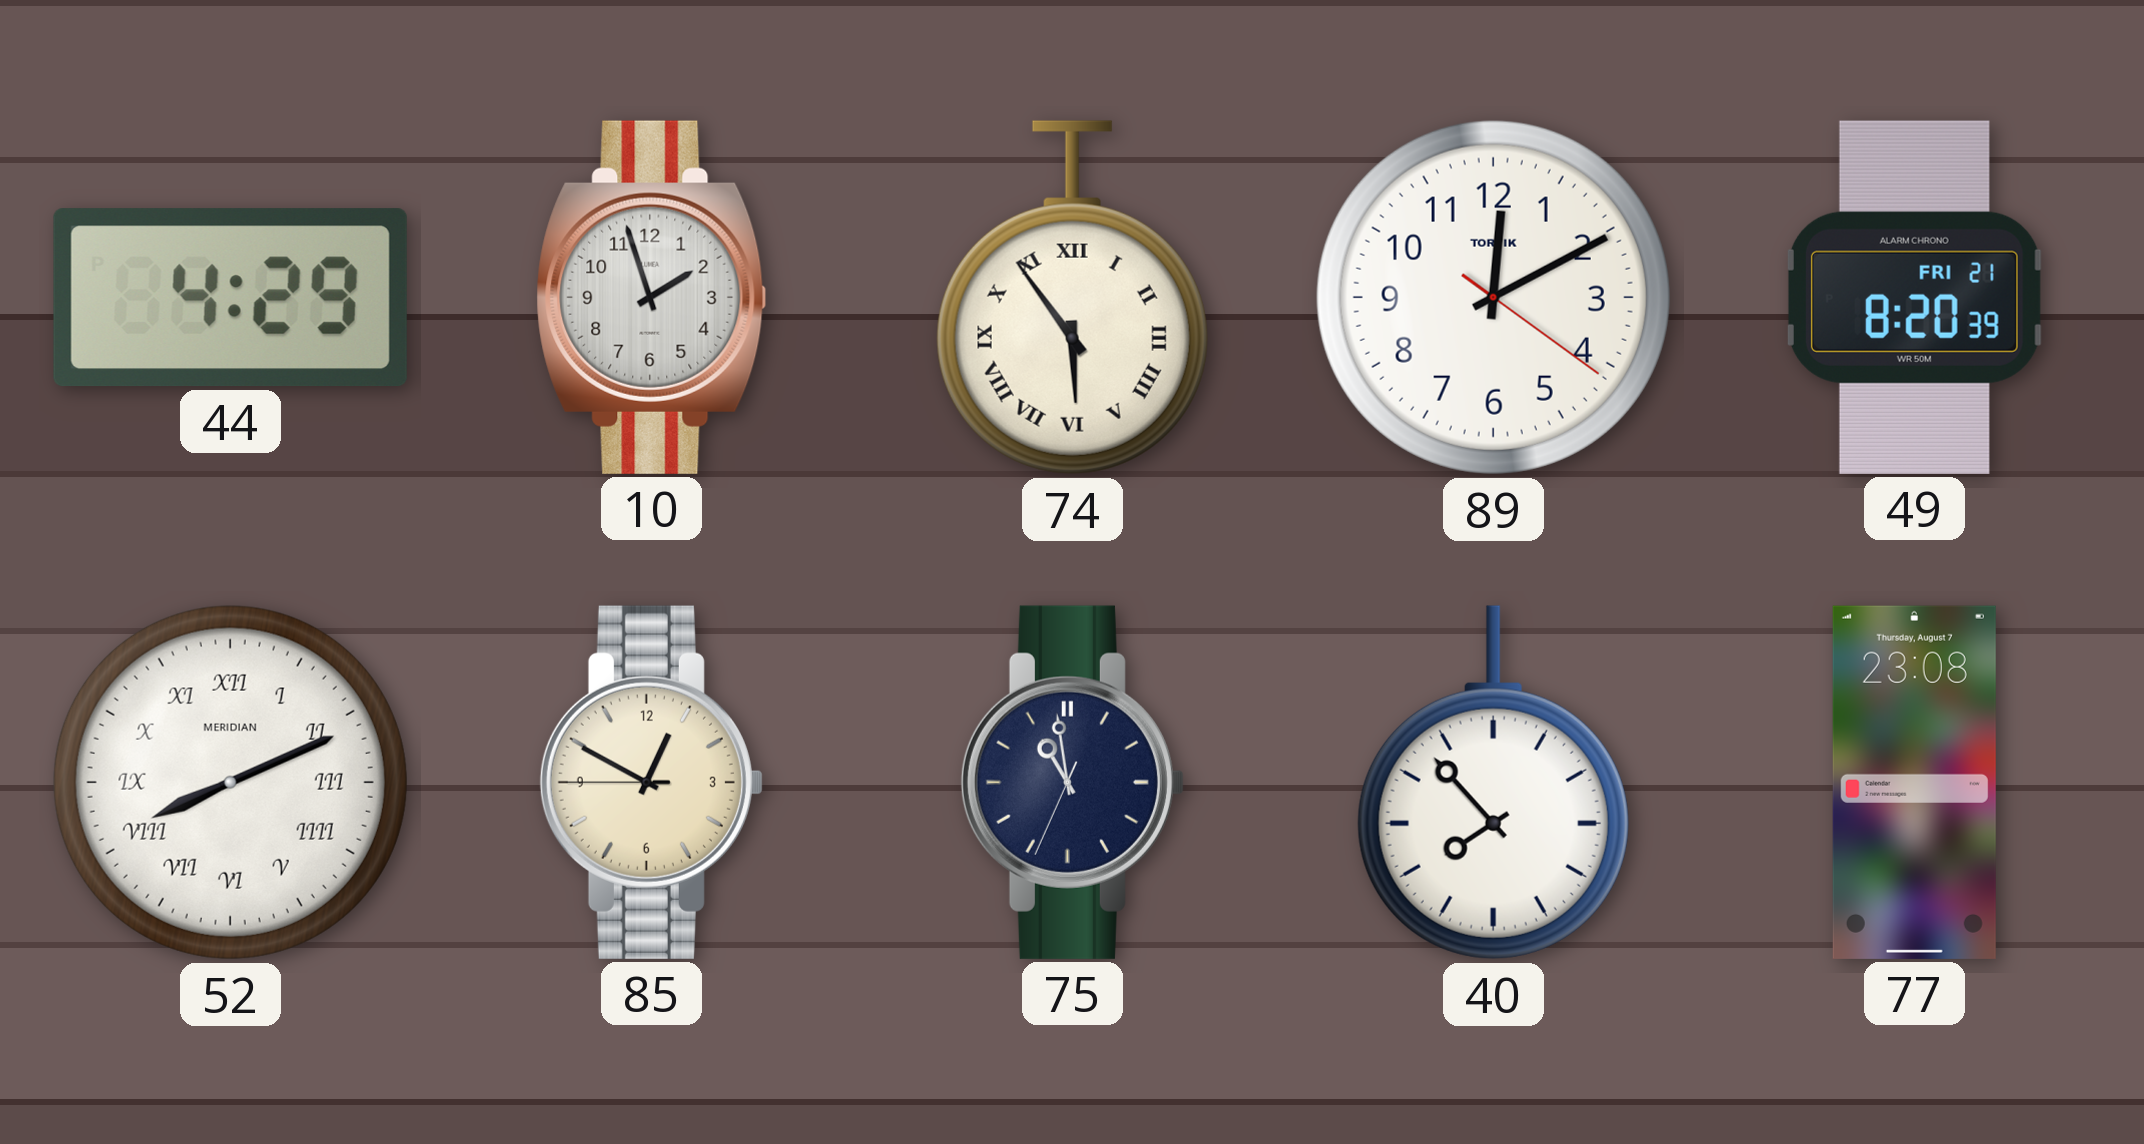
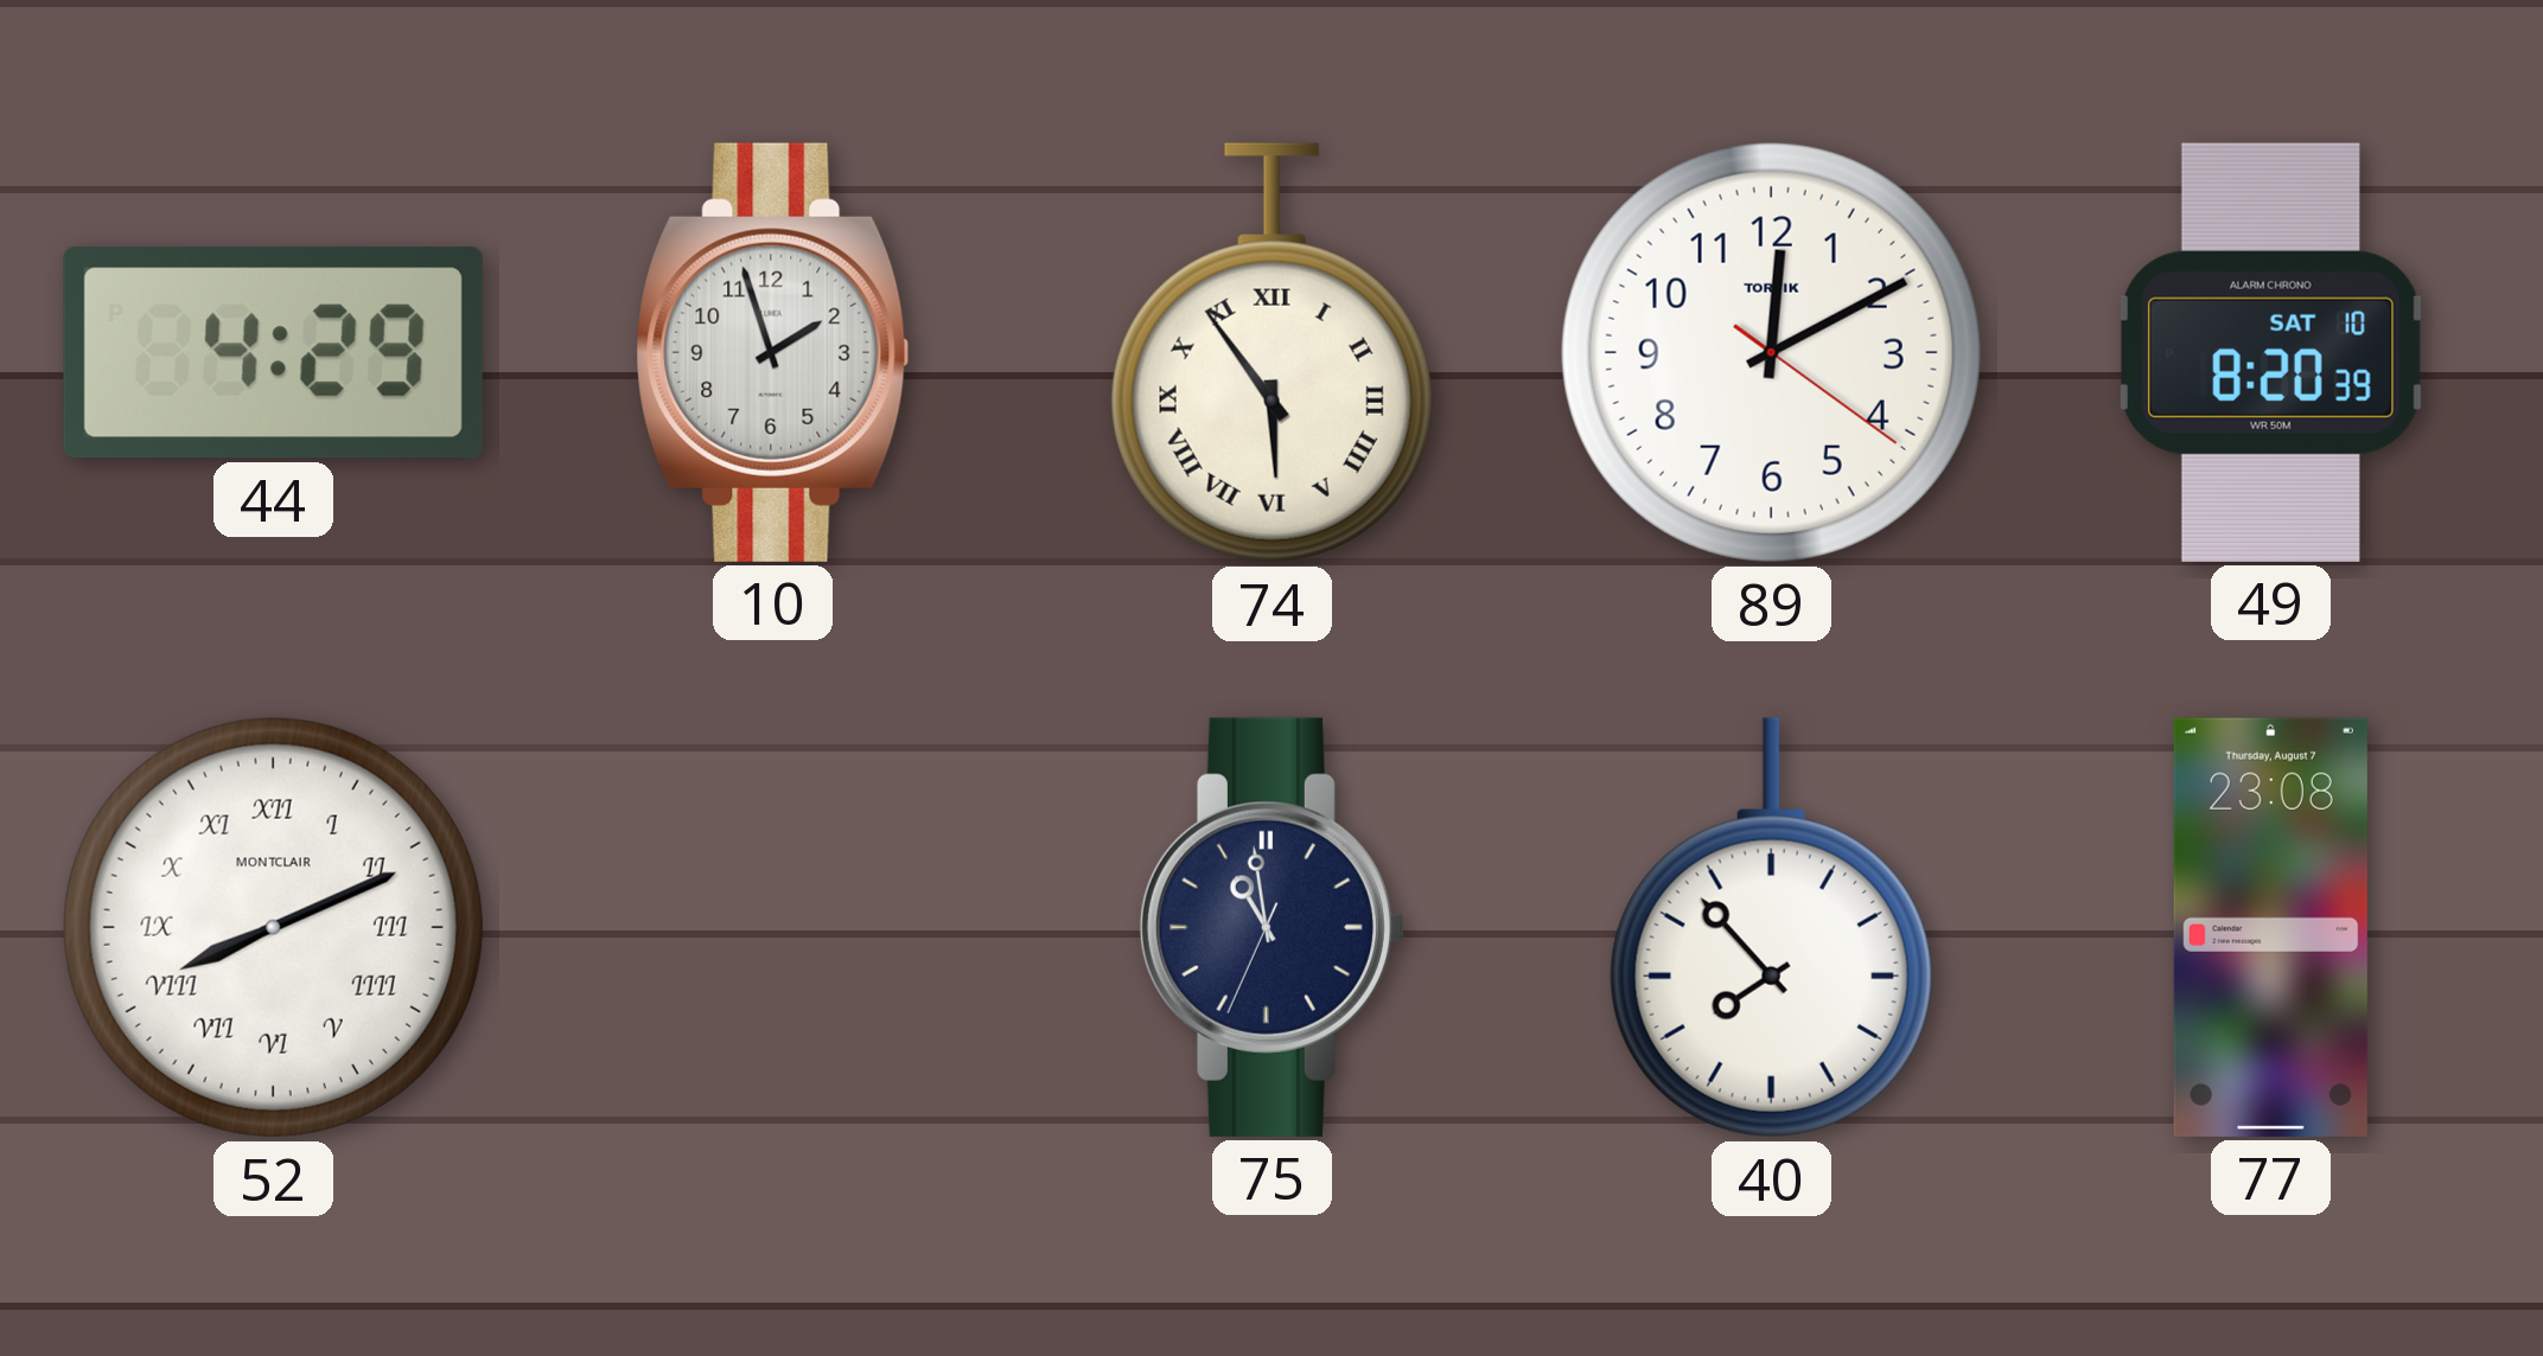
49 date: FRI 21 -> SAT 10 (2270, 352)
52 brand: MERIDIAN -> MONTCLAIR (273, 927)
85: 12:49 -> none (651, 782)
